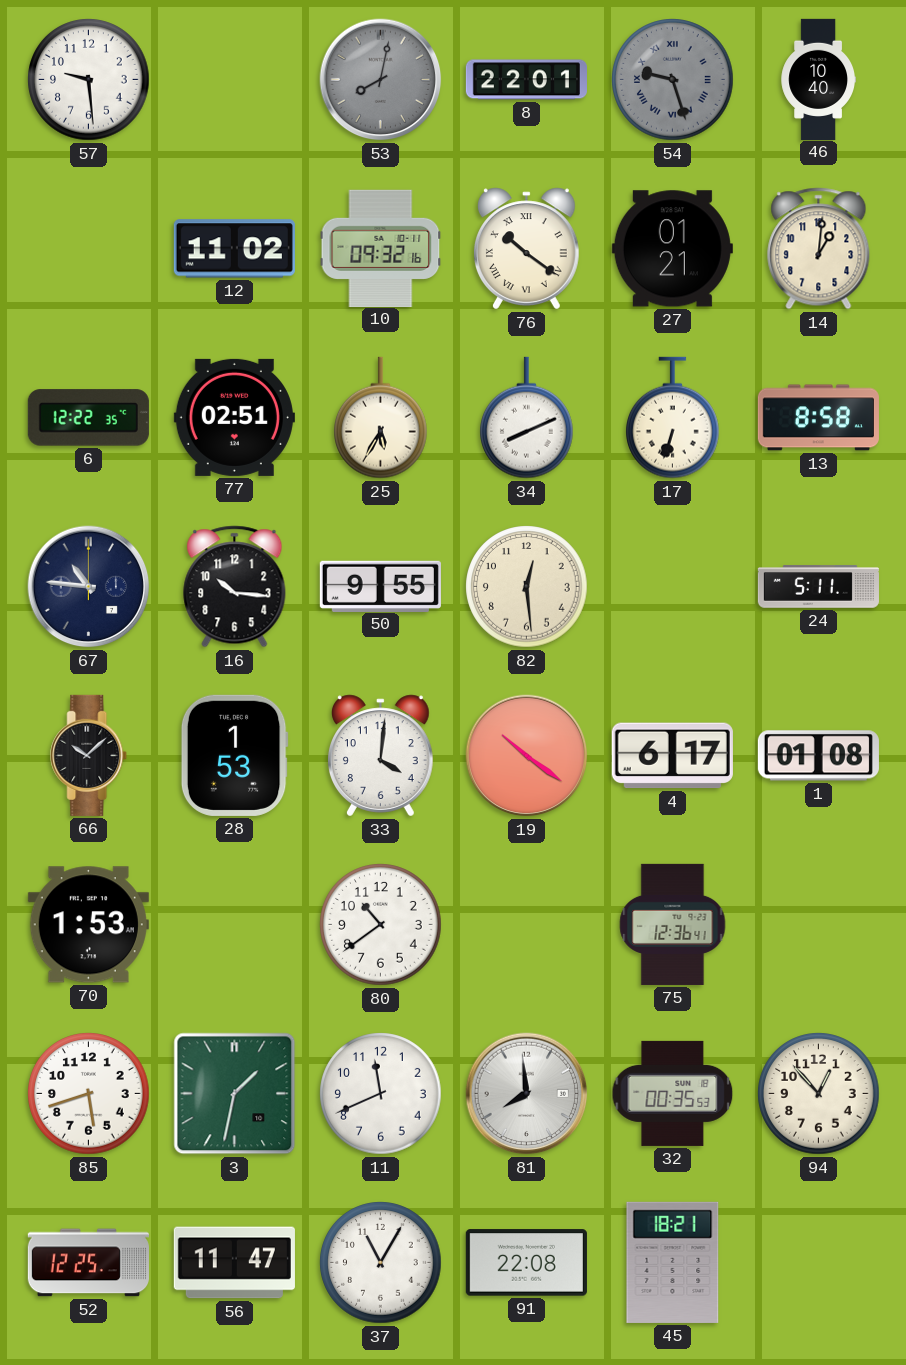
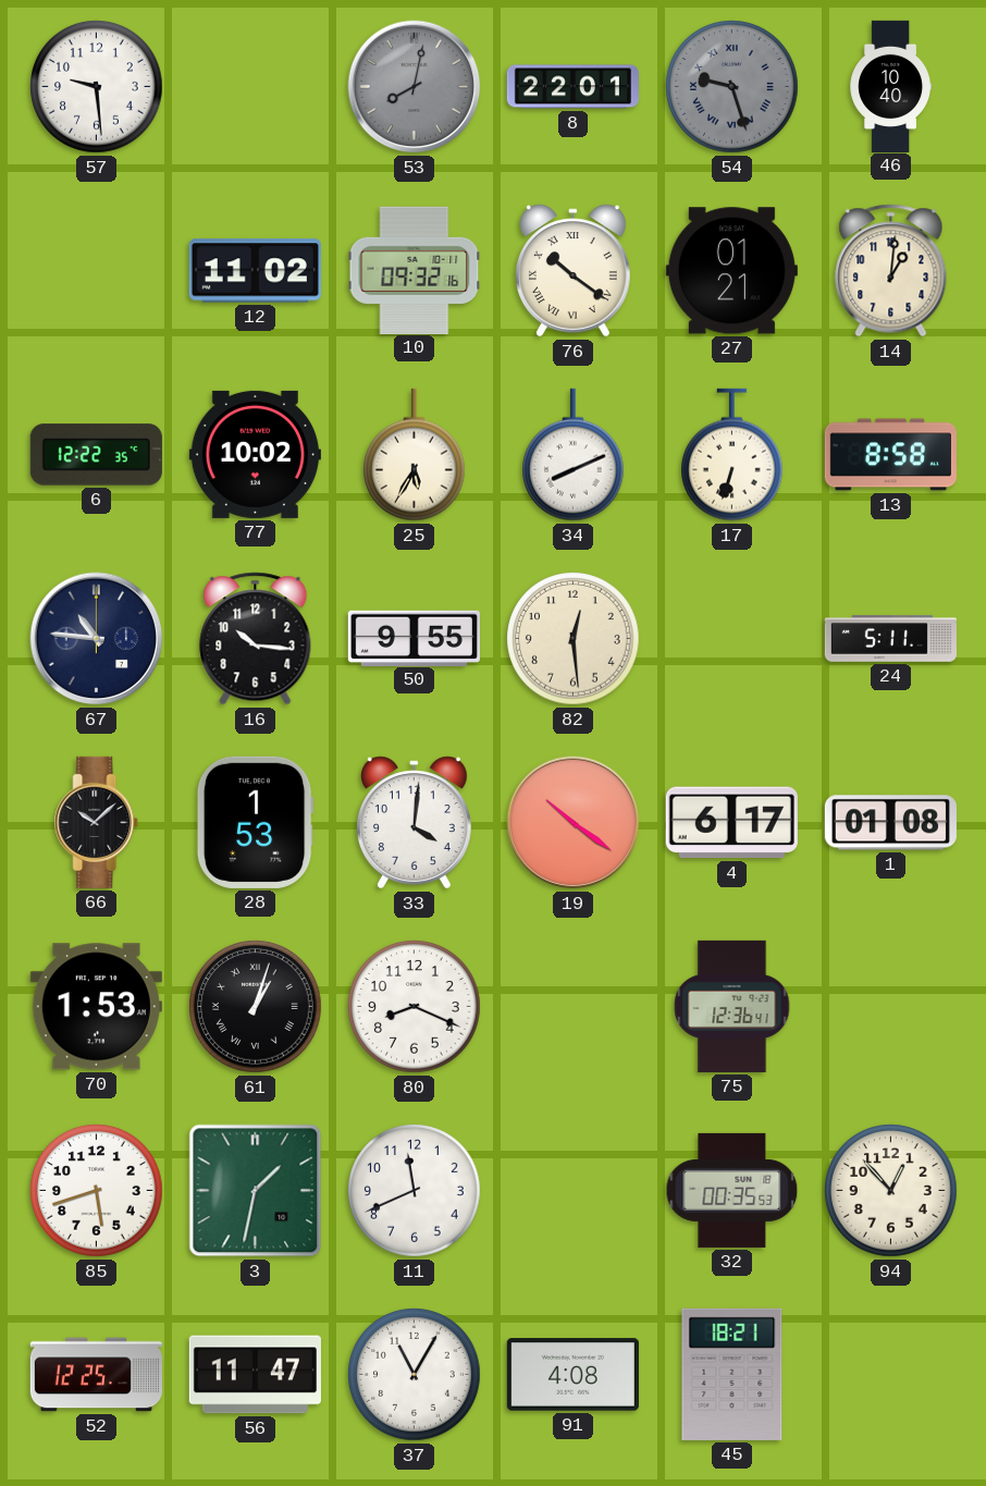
77: 02:51 -> 10:02 (255, 454)
61: none -> 1:03 (256, 1007)
80: 10:39 -> 8:19 (415, 1007)
81: 7:59 -> none (527, 1094)
91: 22:08 -> 4:08 (572, 1375)
